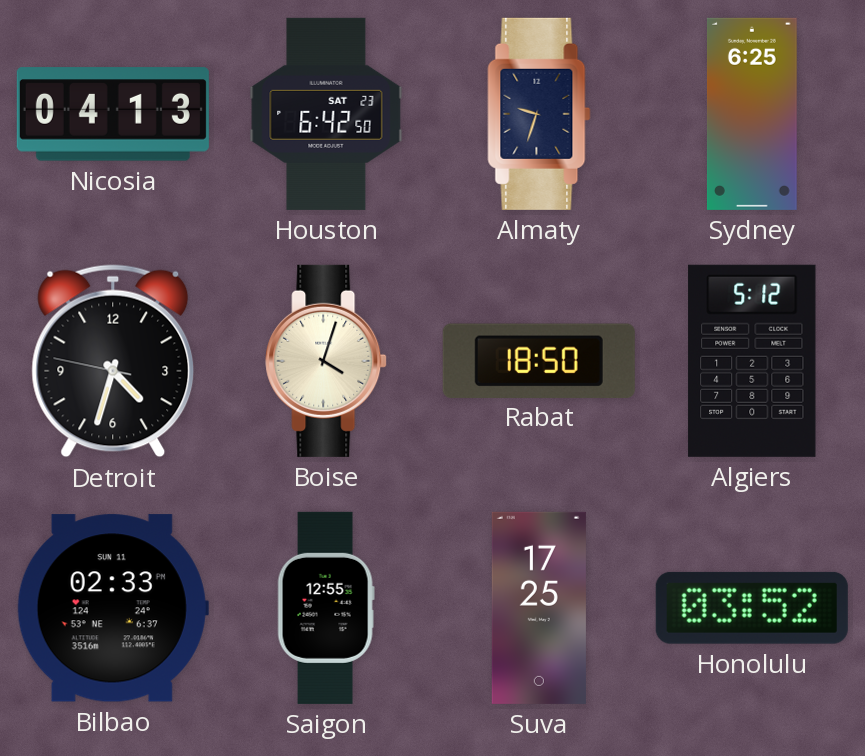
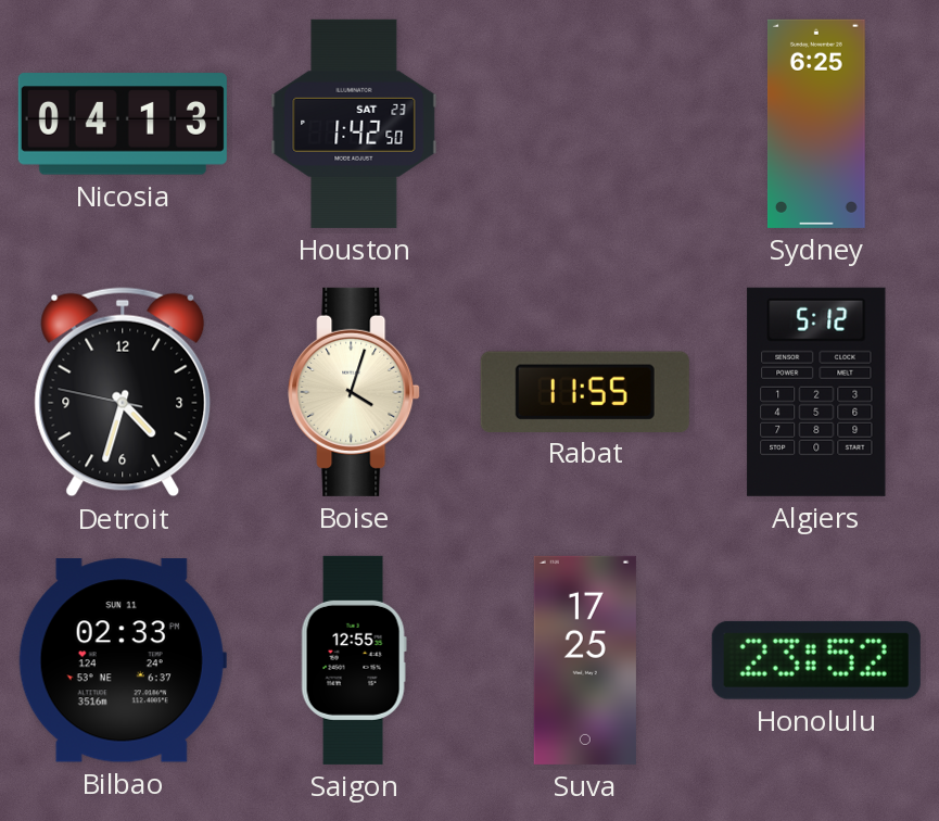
Houston: 6:42 -> 1:42 (354, 124)
Almaty: 9:33 -> none (539, 114)
Rabat: 18:50 -> 11:55 (585, 391)
Honolulu: 03:52 -> 23:52 (816, 660)
